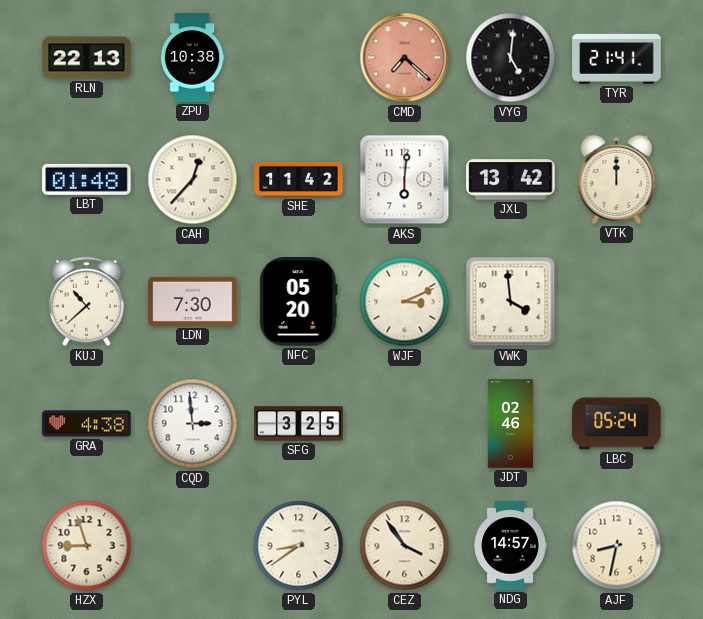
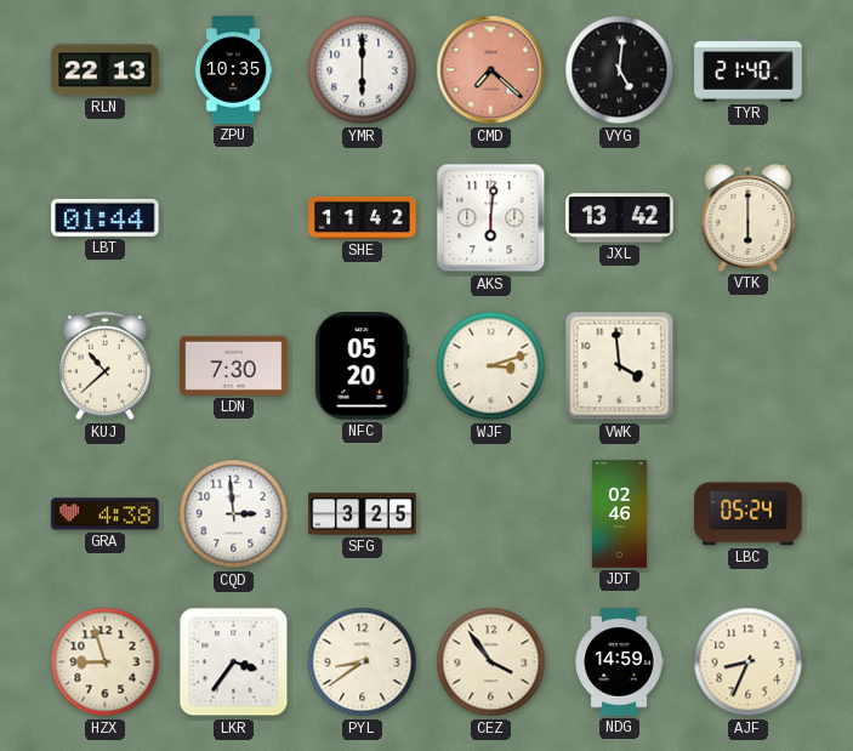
ZPU: 10:38 -> 10:35 (233, 70)
YMR: none -> 6:00 (363, 70)
TYR: 21:41 -> 21:40 (749, 70)
LBT: 01:48 -> 01:44 (106, 217)
CAH: 12:37 -> none (193, 180)
VTK: 12:00 -> 6:00 (749, 217)
WJF: 3:11 -> 3:12 (491, 366)
LKR: none -> 3:36 (234, 662)
NDG: 14:57 -> 14:59 (619, 662)
AJF: 8:32 -> 8:34 (749, 662)
